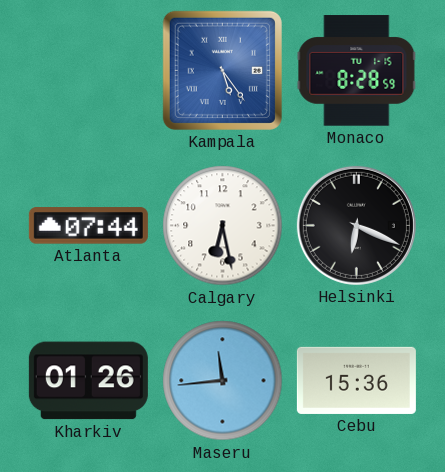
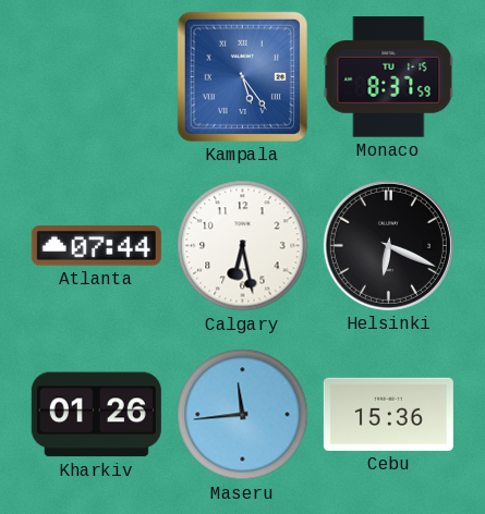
Monaco: 8:28 -> 8:37 (389, 77)
